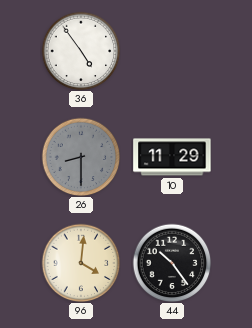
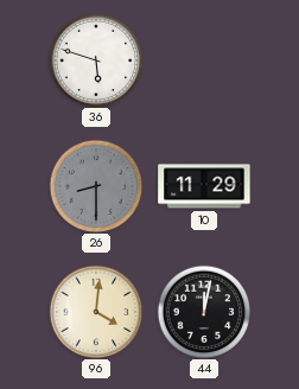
36: 4:54 -> 5:48 (96, 60)
44: 10:24 -> 12:02 (204, 312)
